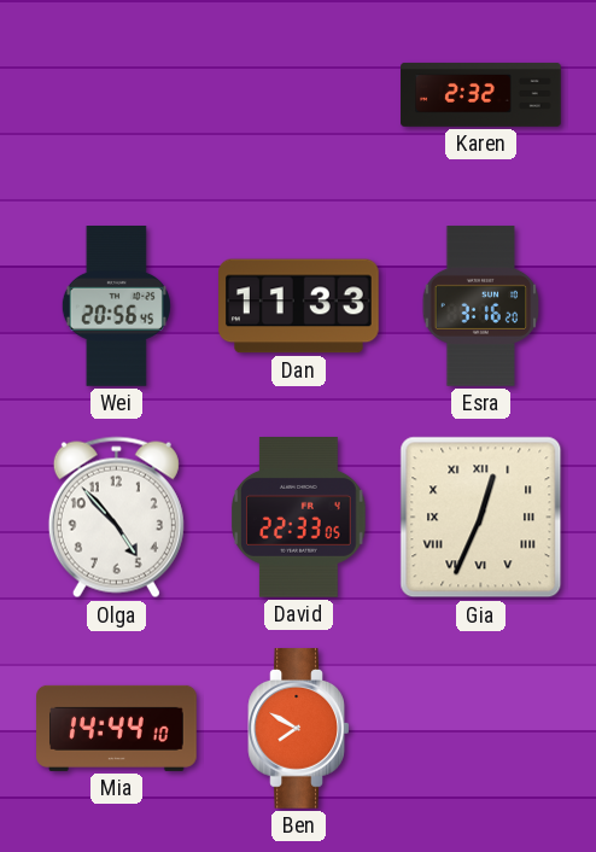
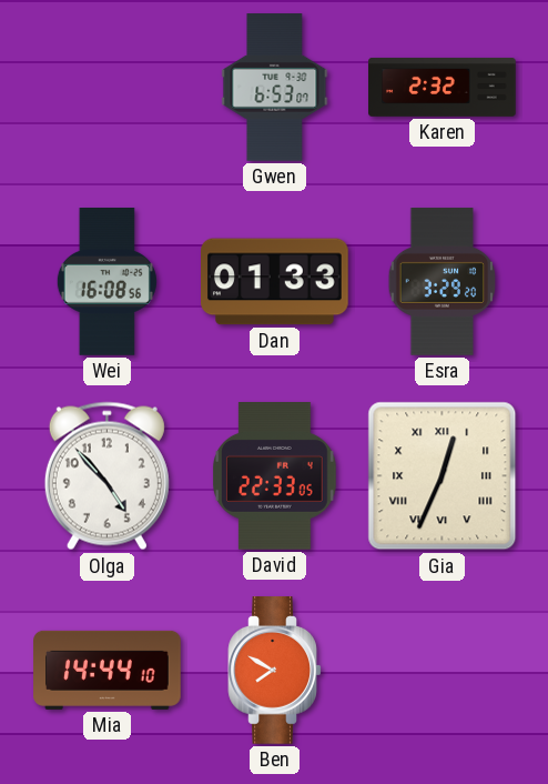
Gwen: none -> 6:53 (275, 88)
Wei: 20:56 -> 16:08 (106, 282)
Dan: 11:33 -> 01:33 (275, 282)
Esra: 3:16 -> 3:29 (443, 282)
